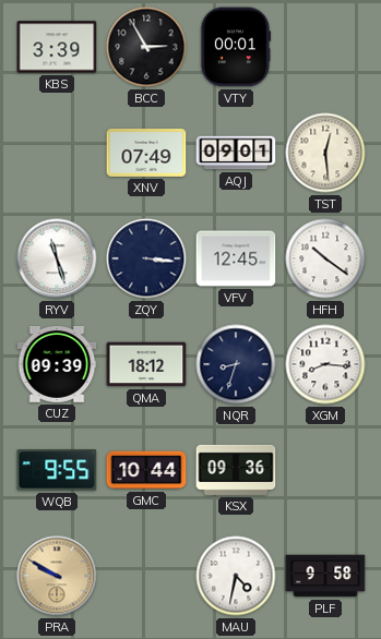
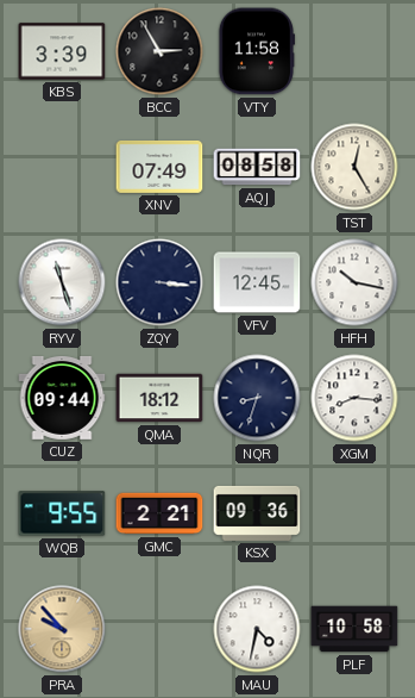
VTY: 00:01 -> 11:58 (256, 51)
AQJ: 09:01 -> 08:58 (257, 167)
TST: 12:29 -> 12:25 (354, 167)
HFH: 10:21 -> 10:17 (354, 282)
CUZ: 09:39 -> 09:44 (62, 398)
GMC: 10:44 -> 2:21 (159, 513)
PRA: 9:50 -> 9:53 (62, 629)
PLF: 9:58 -> 10:58 (354, 629)
